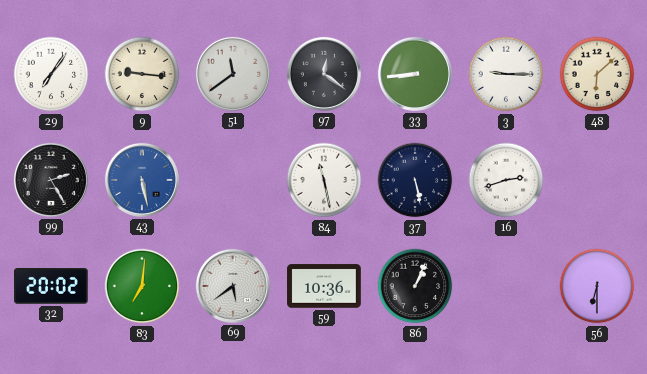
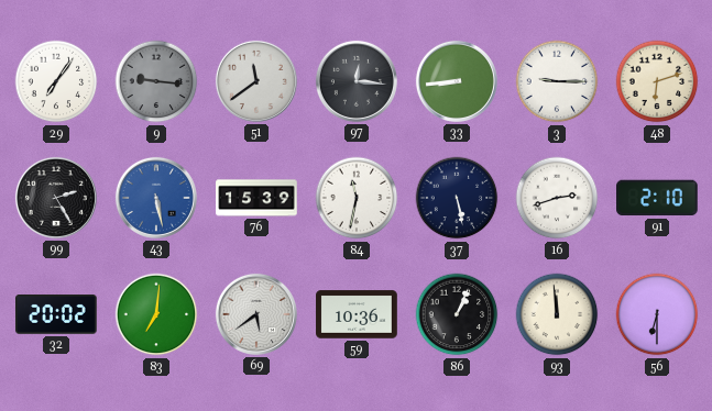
9 dial: cream -> grey (156, 81)
97: 12:21 -> 12:16 (357, 81)
48: 6:08 -> 6:12 (657, 81)
76: none -> 15:39 (256, 198)
84: 11:28 -> 11:32 (357, 198)
91: none -> 2:10 (658, 198)
93: none -> 11:59 (557, 314)
